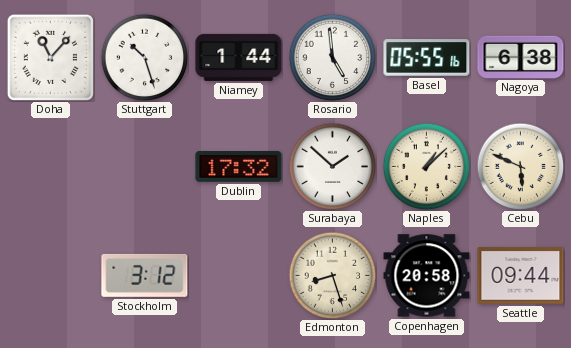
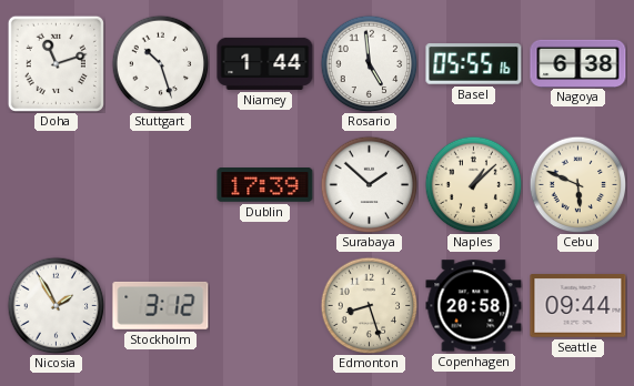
Doha: 11:07 -> 11:12 (56, 63)
Dublin: 17:32 -> 17:39 (265, 185)
Nicosia: none -> 1:55 (56, 305)
